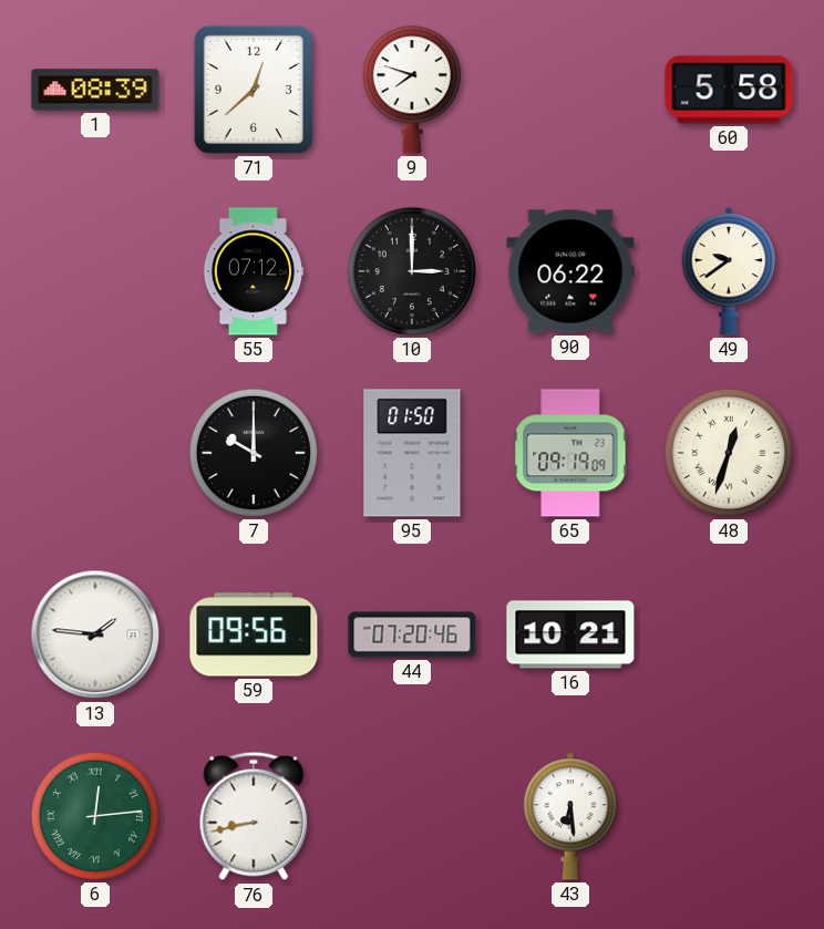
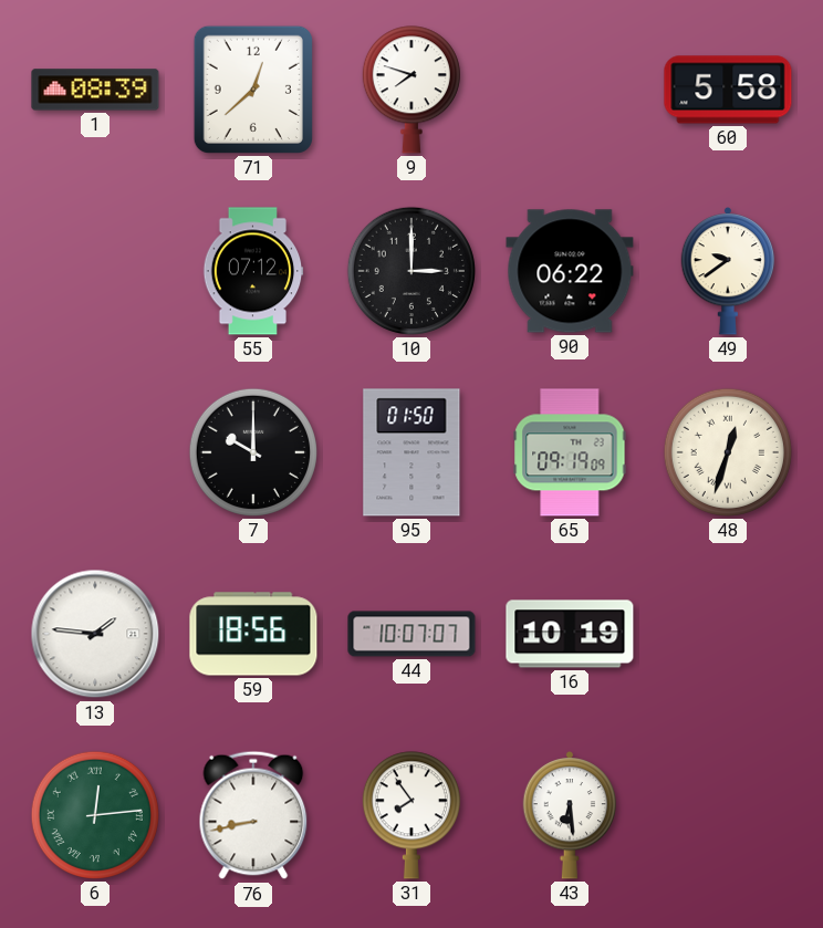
59: 09:56 -> 18:56 (253, 634)
44: 07:20 -> 10:07 (411, 634)
16: 10:21 -> 10:19 (570, 634)
31: none -> 7:54 (411, 815)
